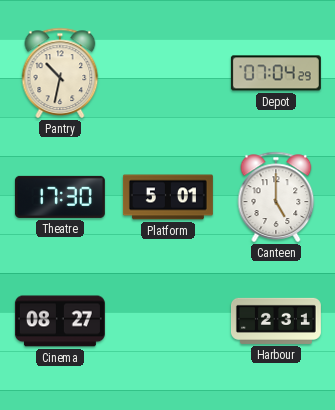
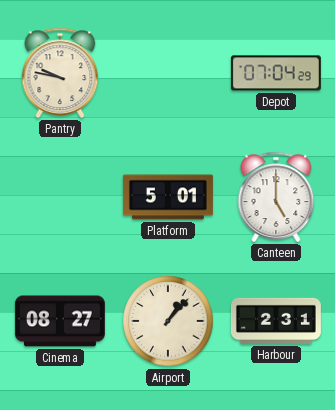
Pantry: 10:32 -> 9:47 (60, 73)
Theatre: 17:30 -> none (60, 197)
Airport: none -> 1:07 (168, 321)
